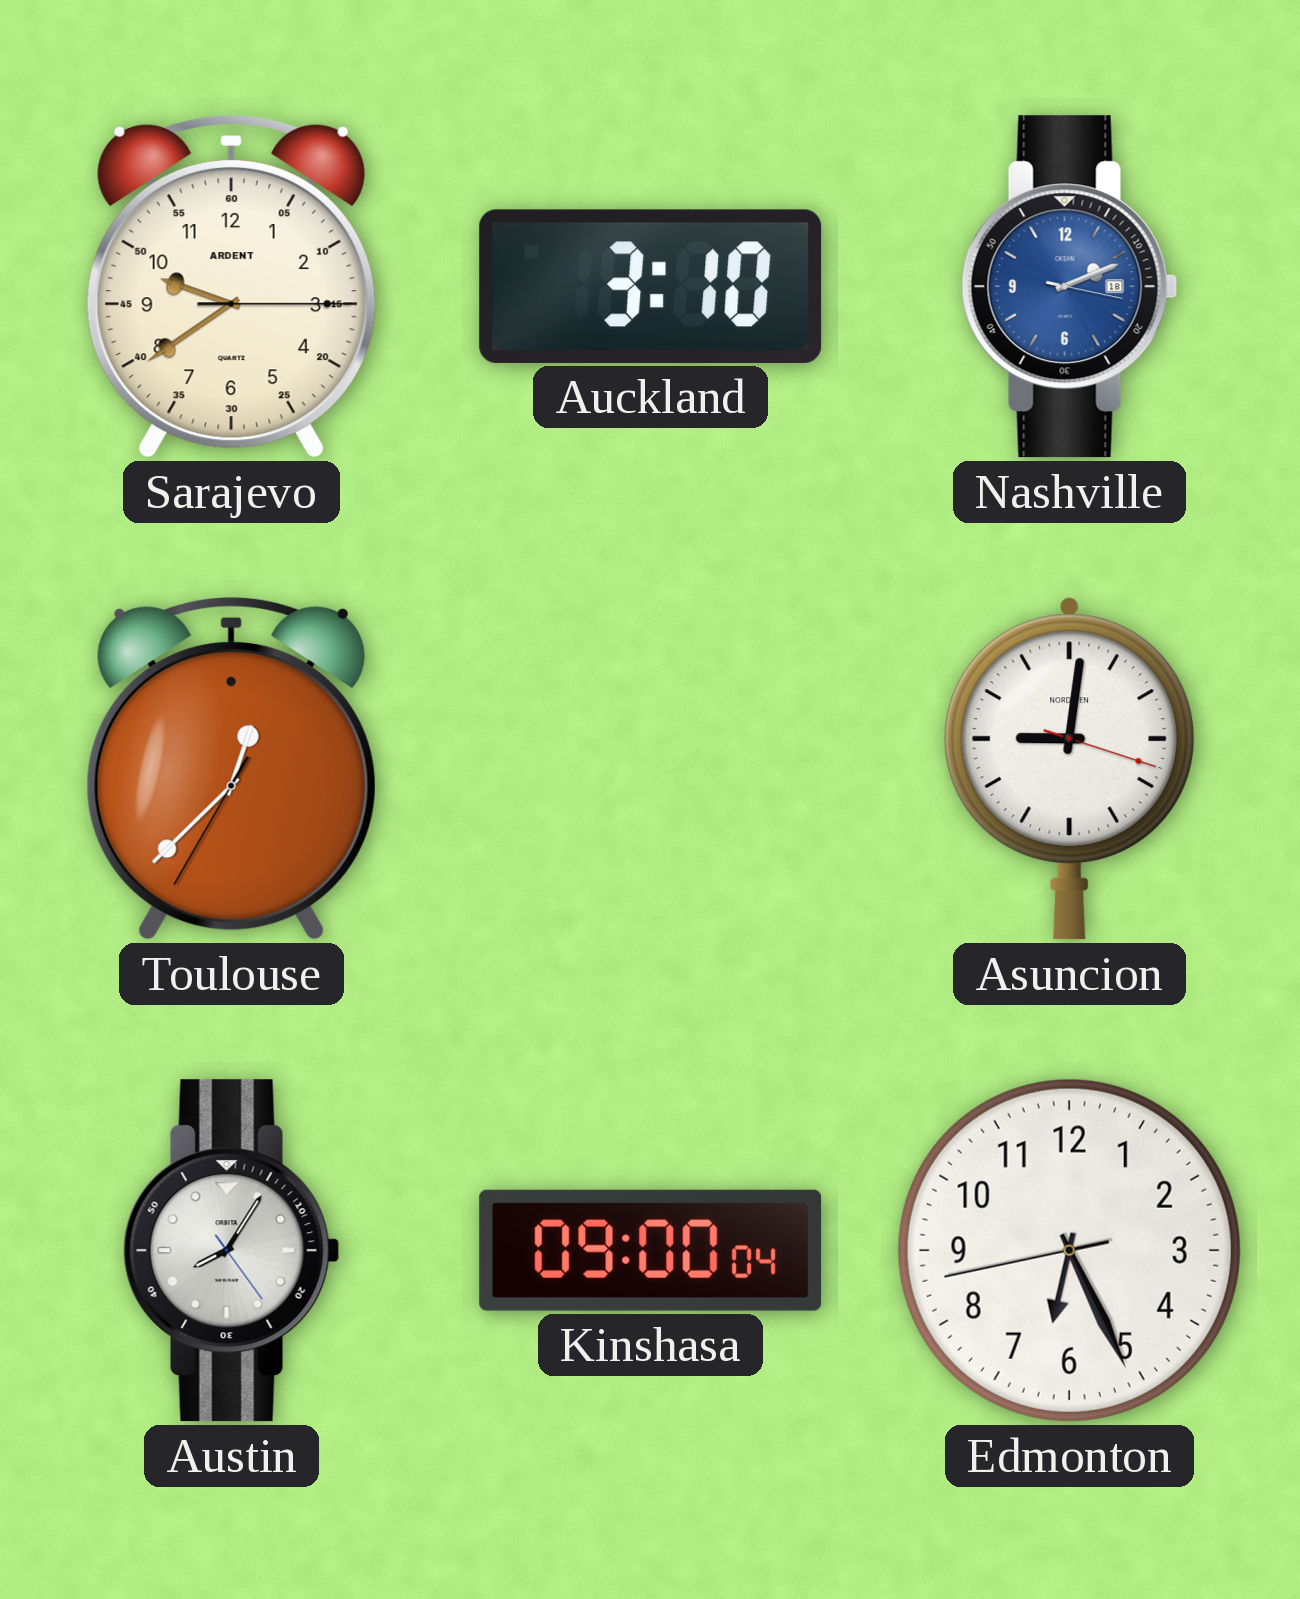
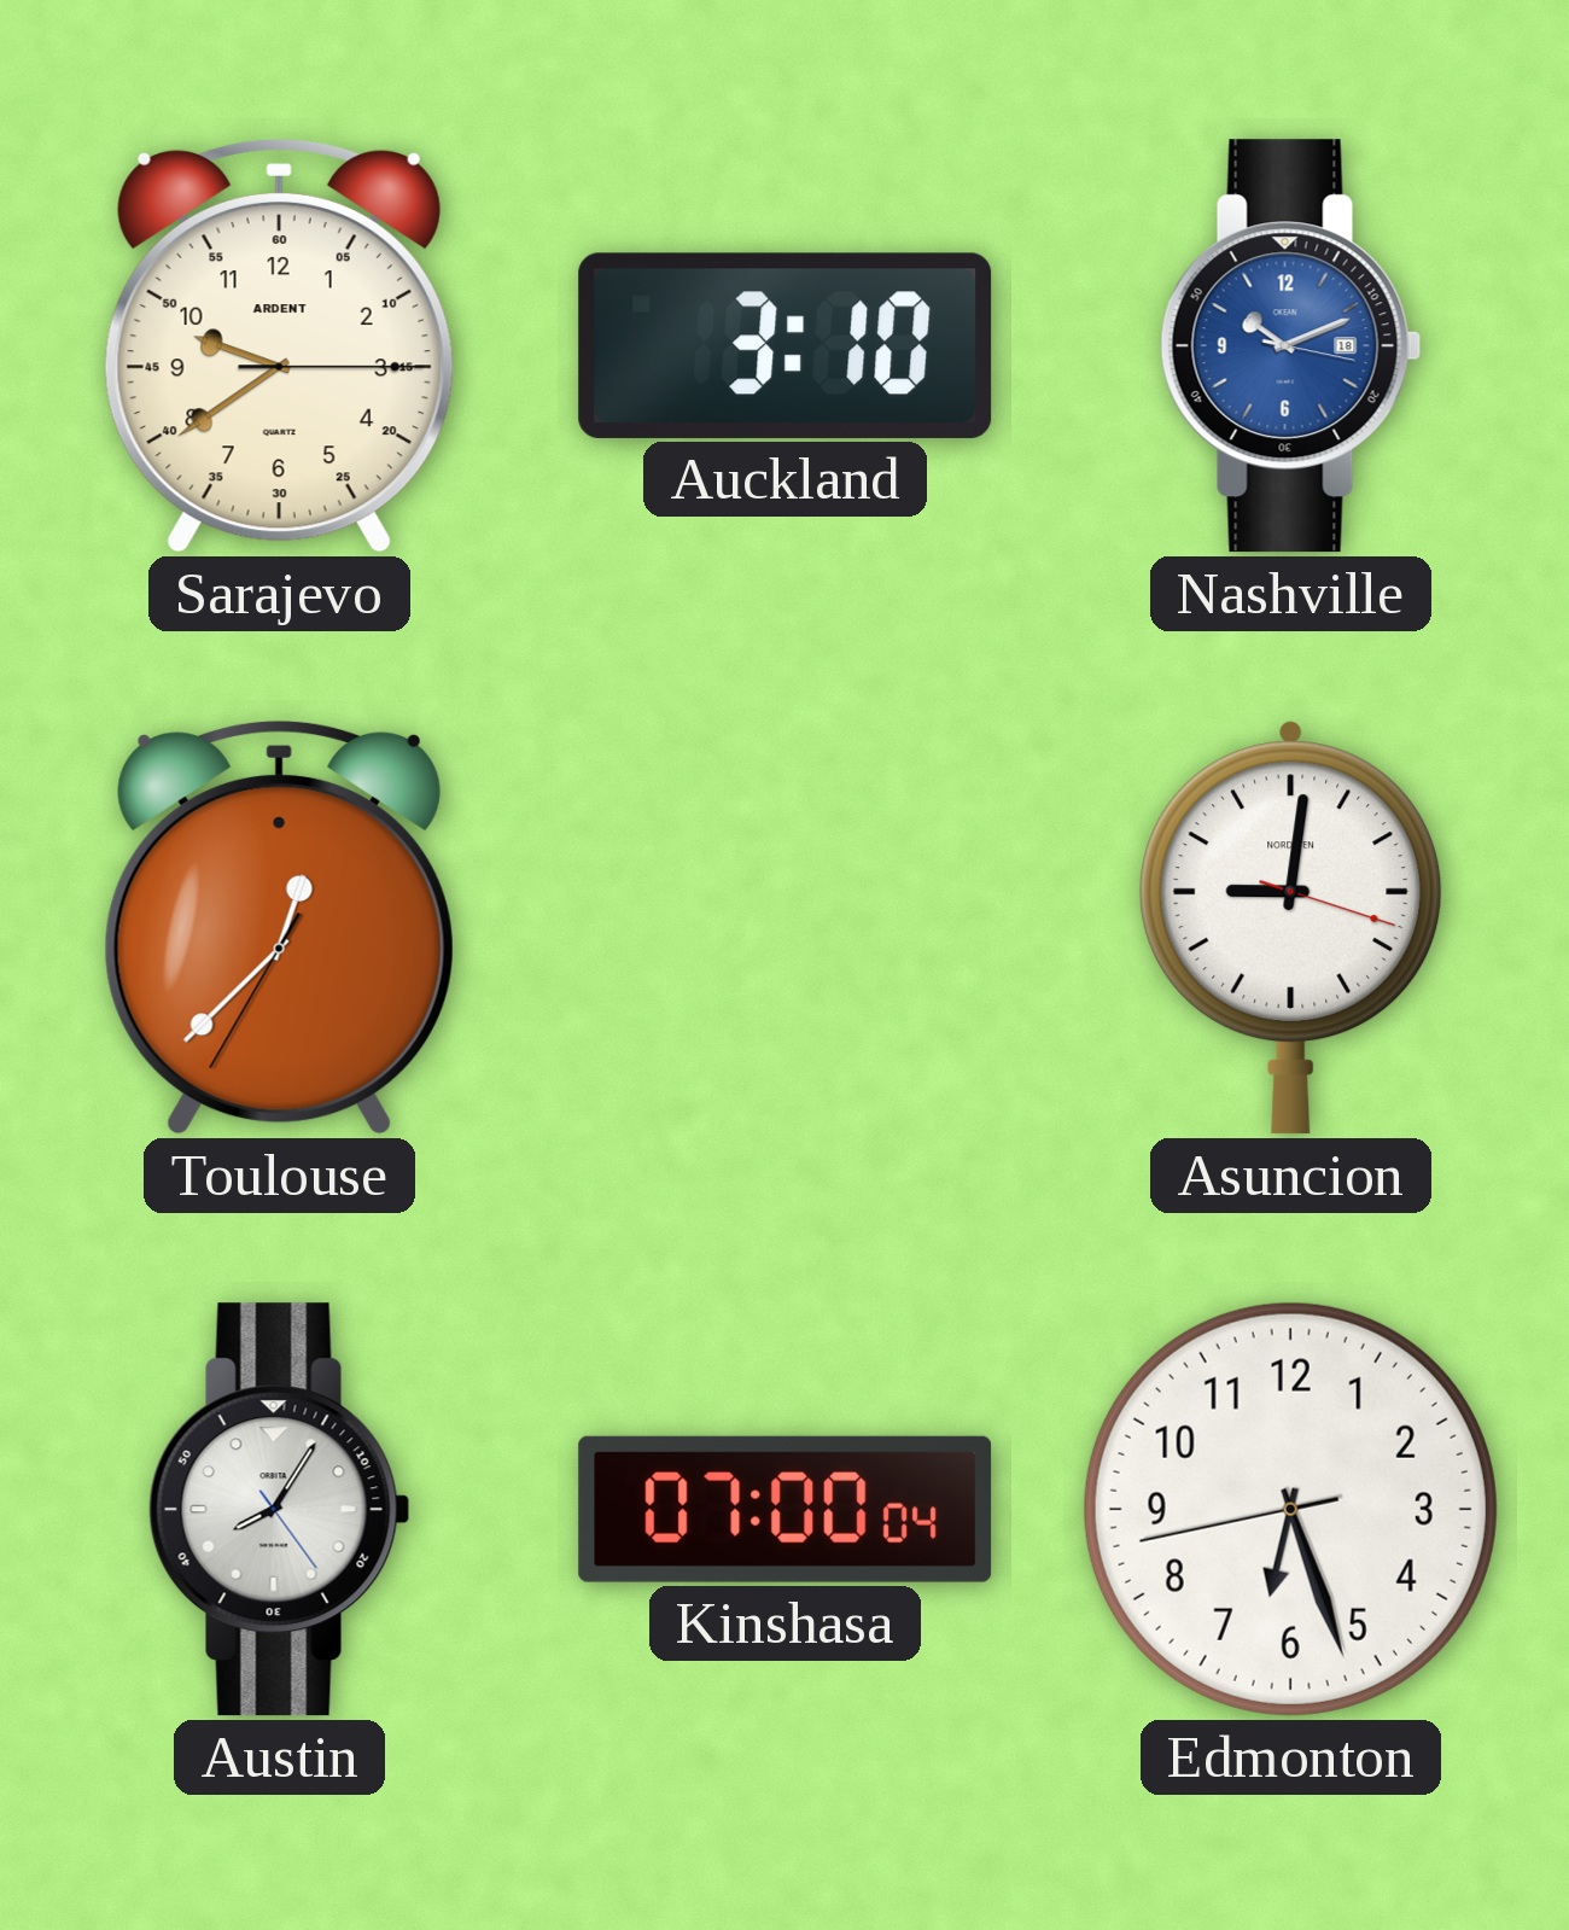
Nashville: 2:11 -> 10:11 (1291, 346)
Kinshasa: 09:00 -> 07:00 (786, 1509)
Edmonton: 6:25 -> 6:26 (1290, 1509)
